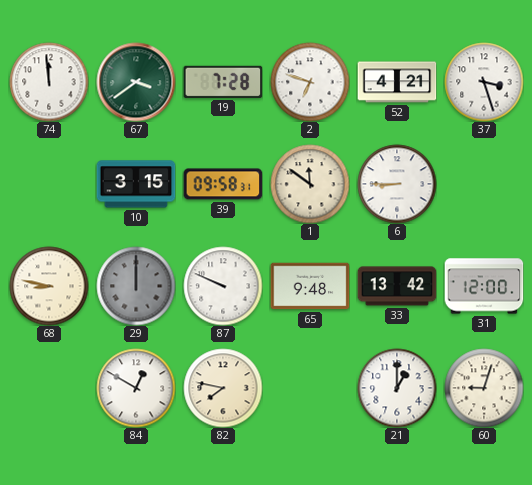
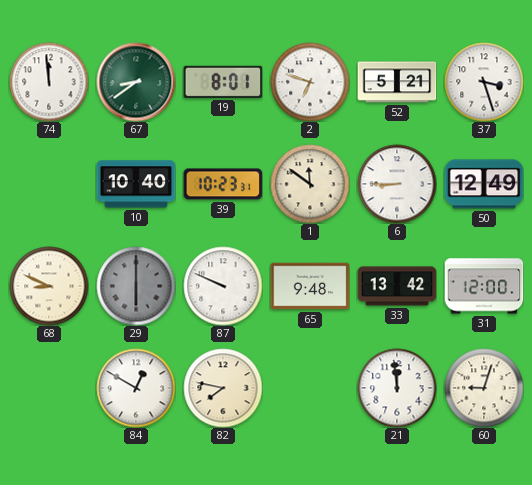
67: 3:39 -> 8:39 (136, 82)
19: 7:28 -> 8:01 (223, 82)
52: 4:21 -> 5:21 (397, 82)
10: 3:15 -> 10:40 (136, 184)
39: 09:58 -> 10:23 (223, 184)
50: none -> 12:49 (484, 184)
68: 8:47 -> 8:49 (49, 286)
29: 12:00 -> 6:00 (136, 286)
21: 1:00 -> 11:59 (397, 388)
